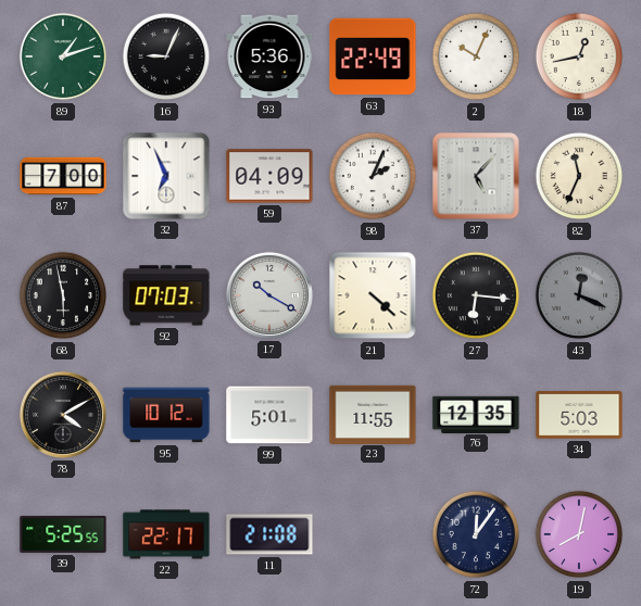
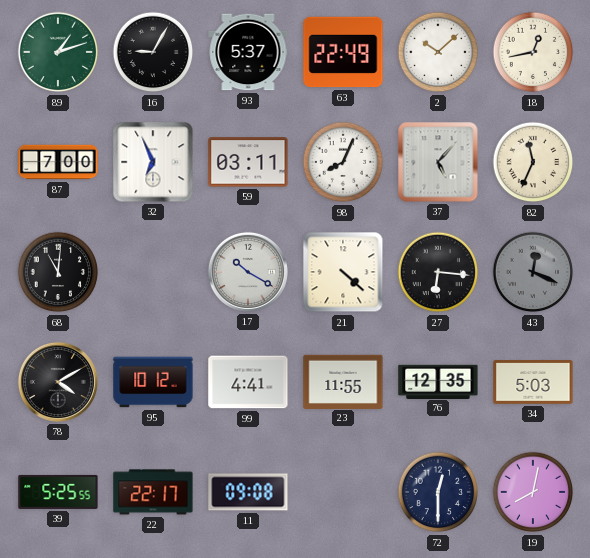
16: 9:04 -> 9:05 (153, 52)
93: 5:36 -> 5:37 (248, 52)
2: 10:04 -> 10:08 (438, 52)
59: 04:09 -> 03:11 (248, 162)
98: 2:04 -> 8:04 (343, 162)
68: 5:58 -> 11:01 (58, 272)
92: 07:03 -> none (166, 295)
99: 5:01 -> 4:41 (248, 382)
11: 21:08 -> 09:08 (248, 492)
72: 12:06 -> 12:30 (438, 492)
